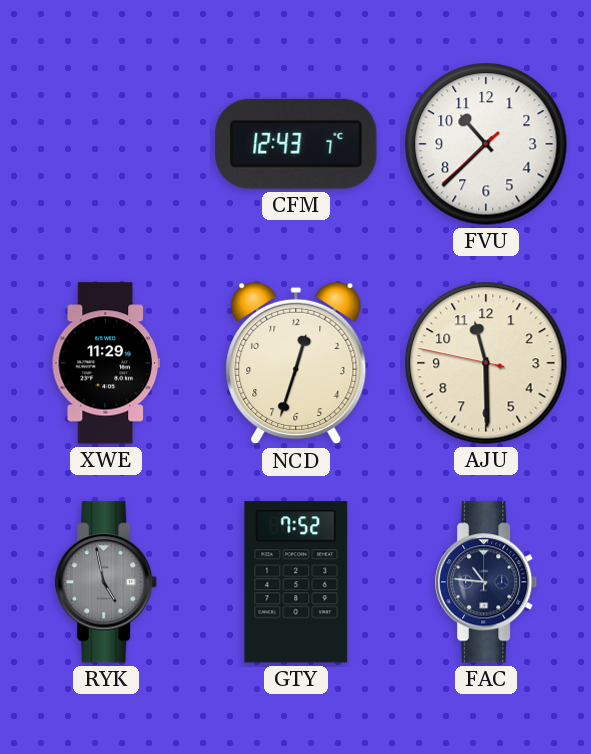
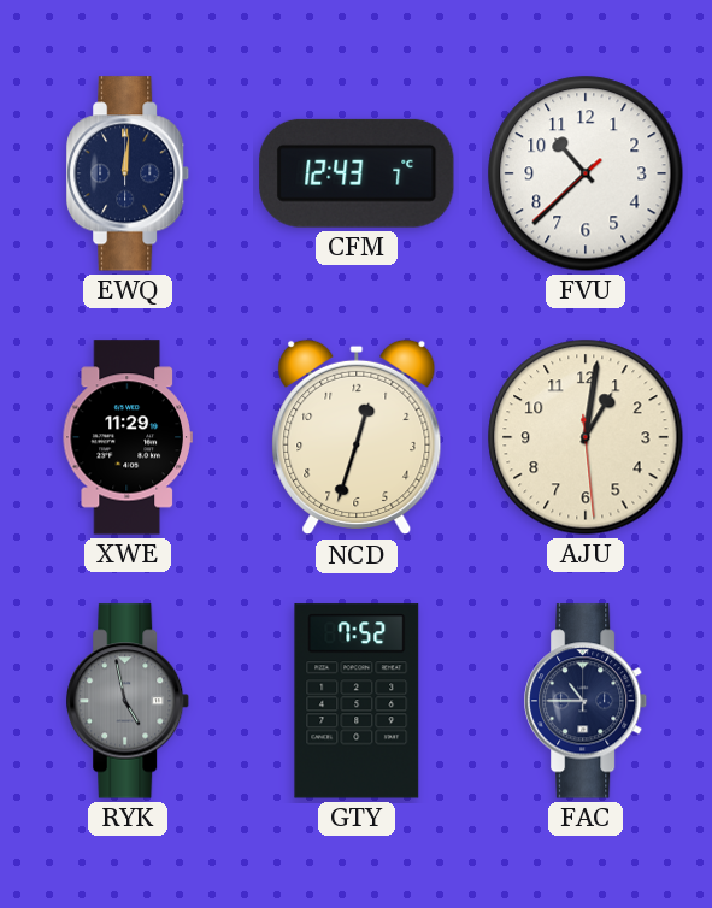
EWQ: none -> 12:01 (129, 173)
AJU: 11:29 -> 1:01 (586, 437)
FAC: 10:46 -> 10:45 (587, 701)
